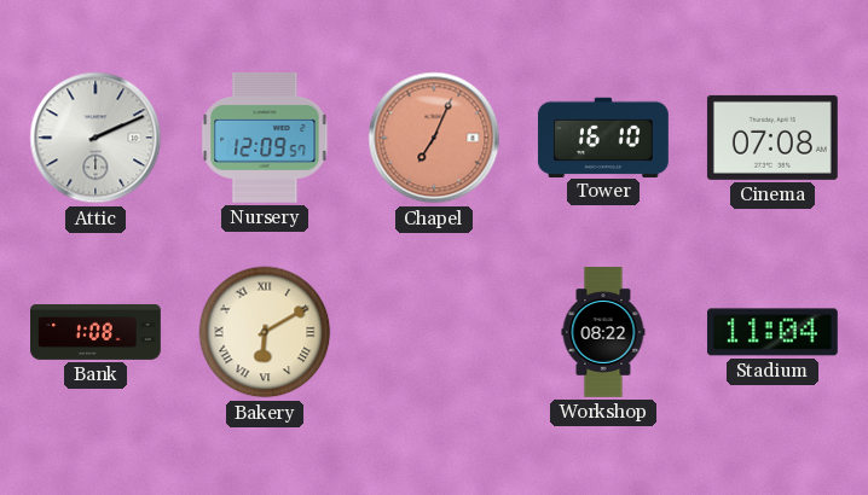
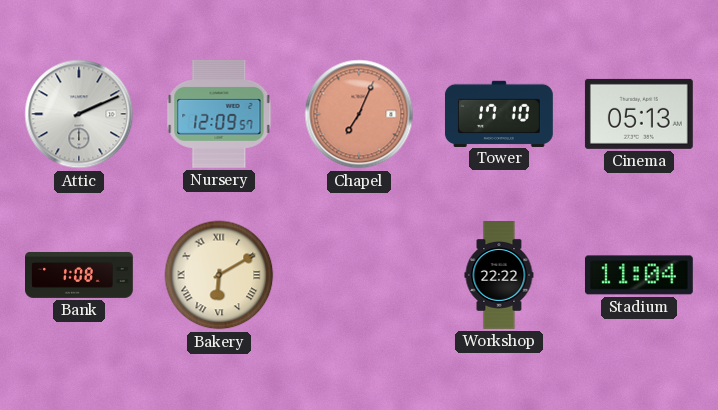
Tower: 16:10 -> 17:10 (499, 113)
Cinema: 07:08 -> 05:13 (639, 114)
Workshop: 08:22 -> 22:22 (499, 276)
